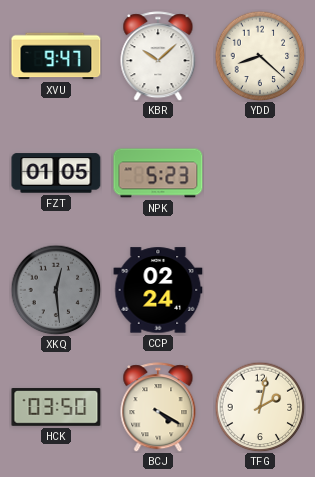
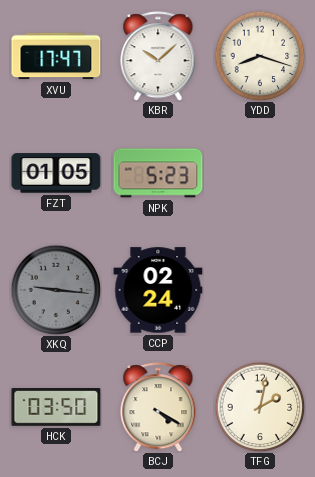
XVU: 9:47 -> 17:47 (56, 56)
YDD: 8:22 -> 8:18 (260, 56)
XKQ: 12:29 -> 9:16 (56, 290)
